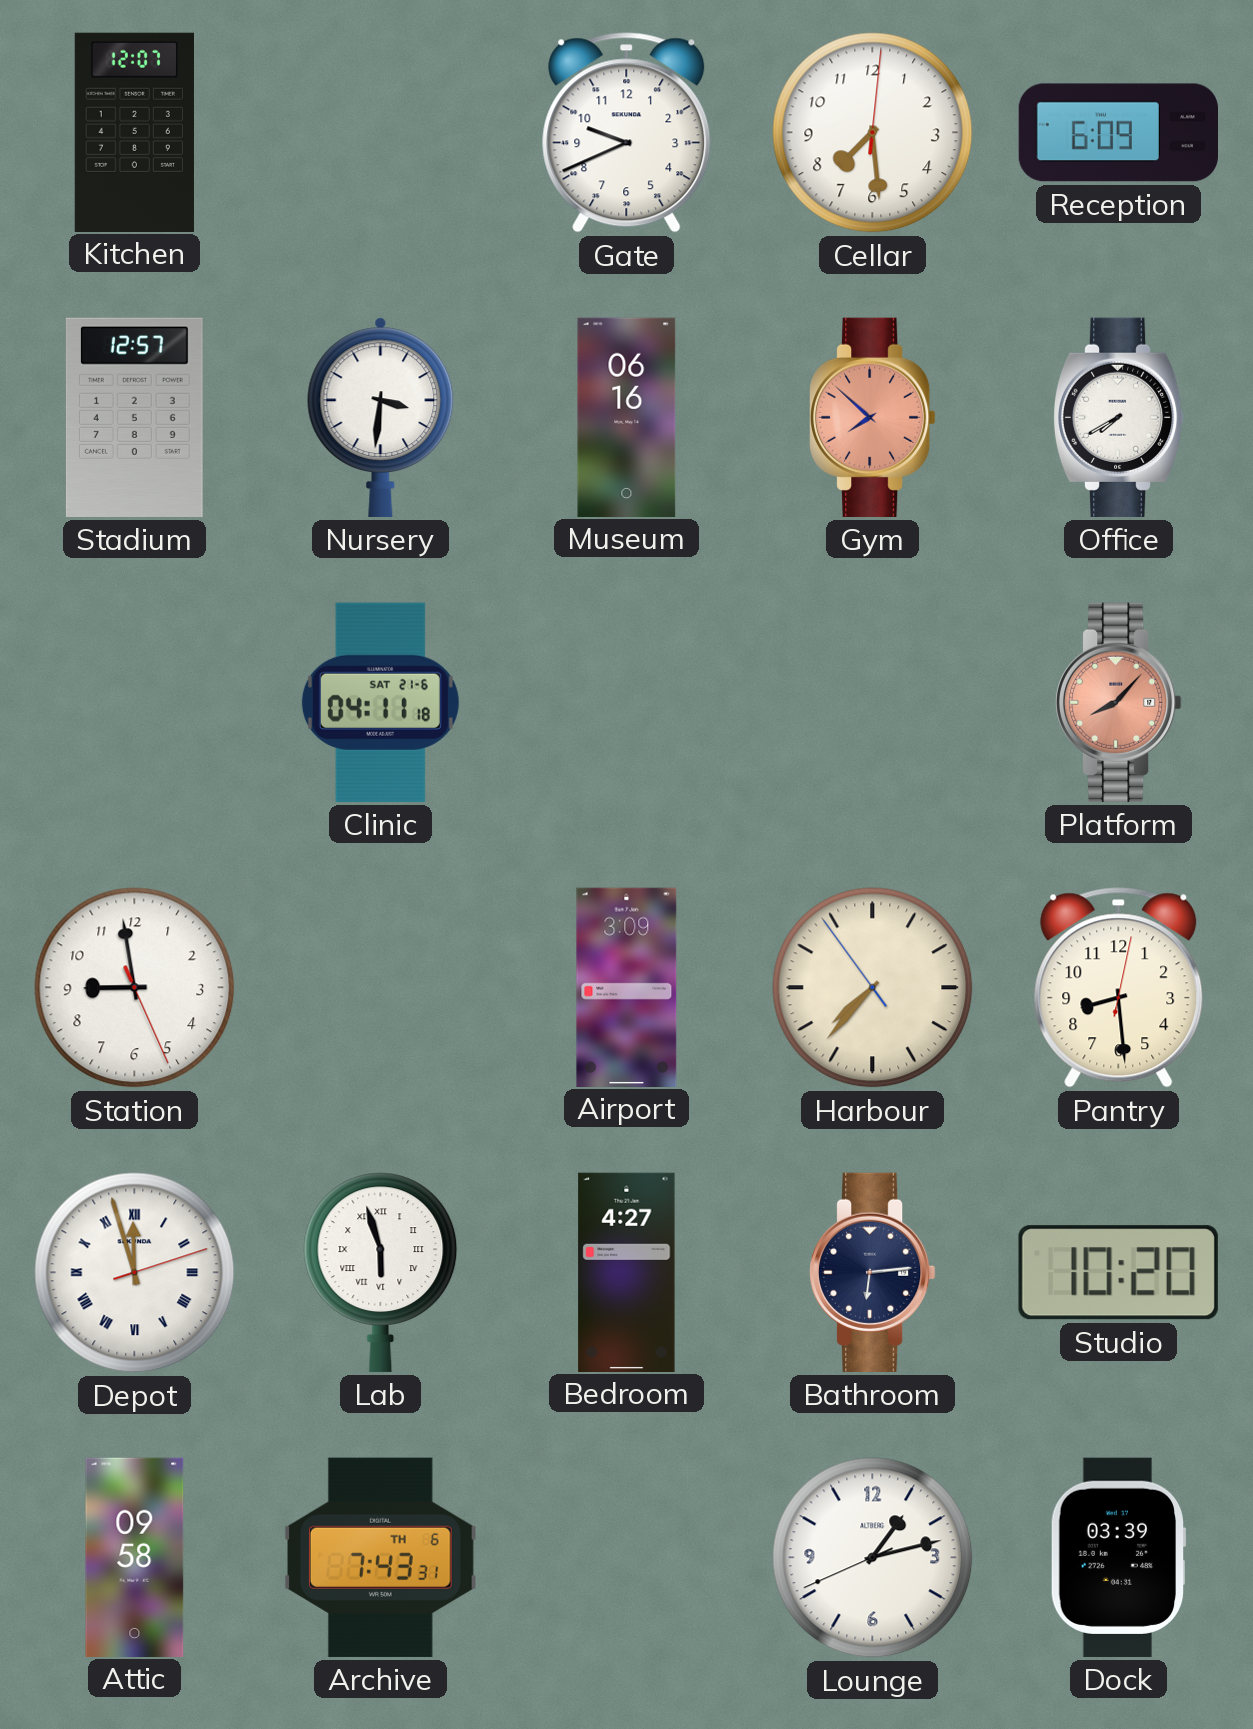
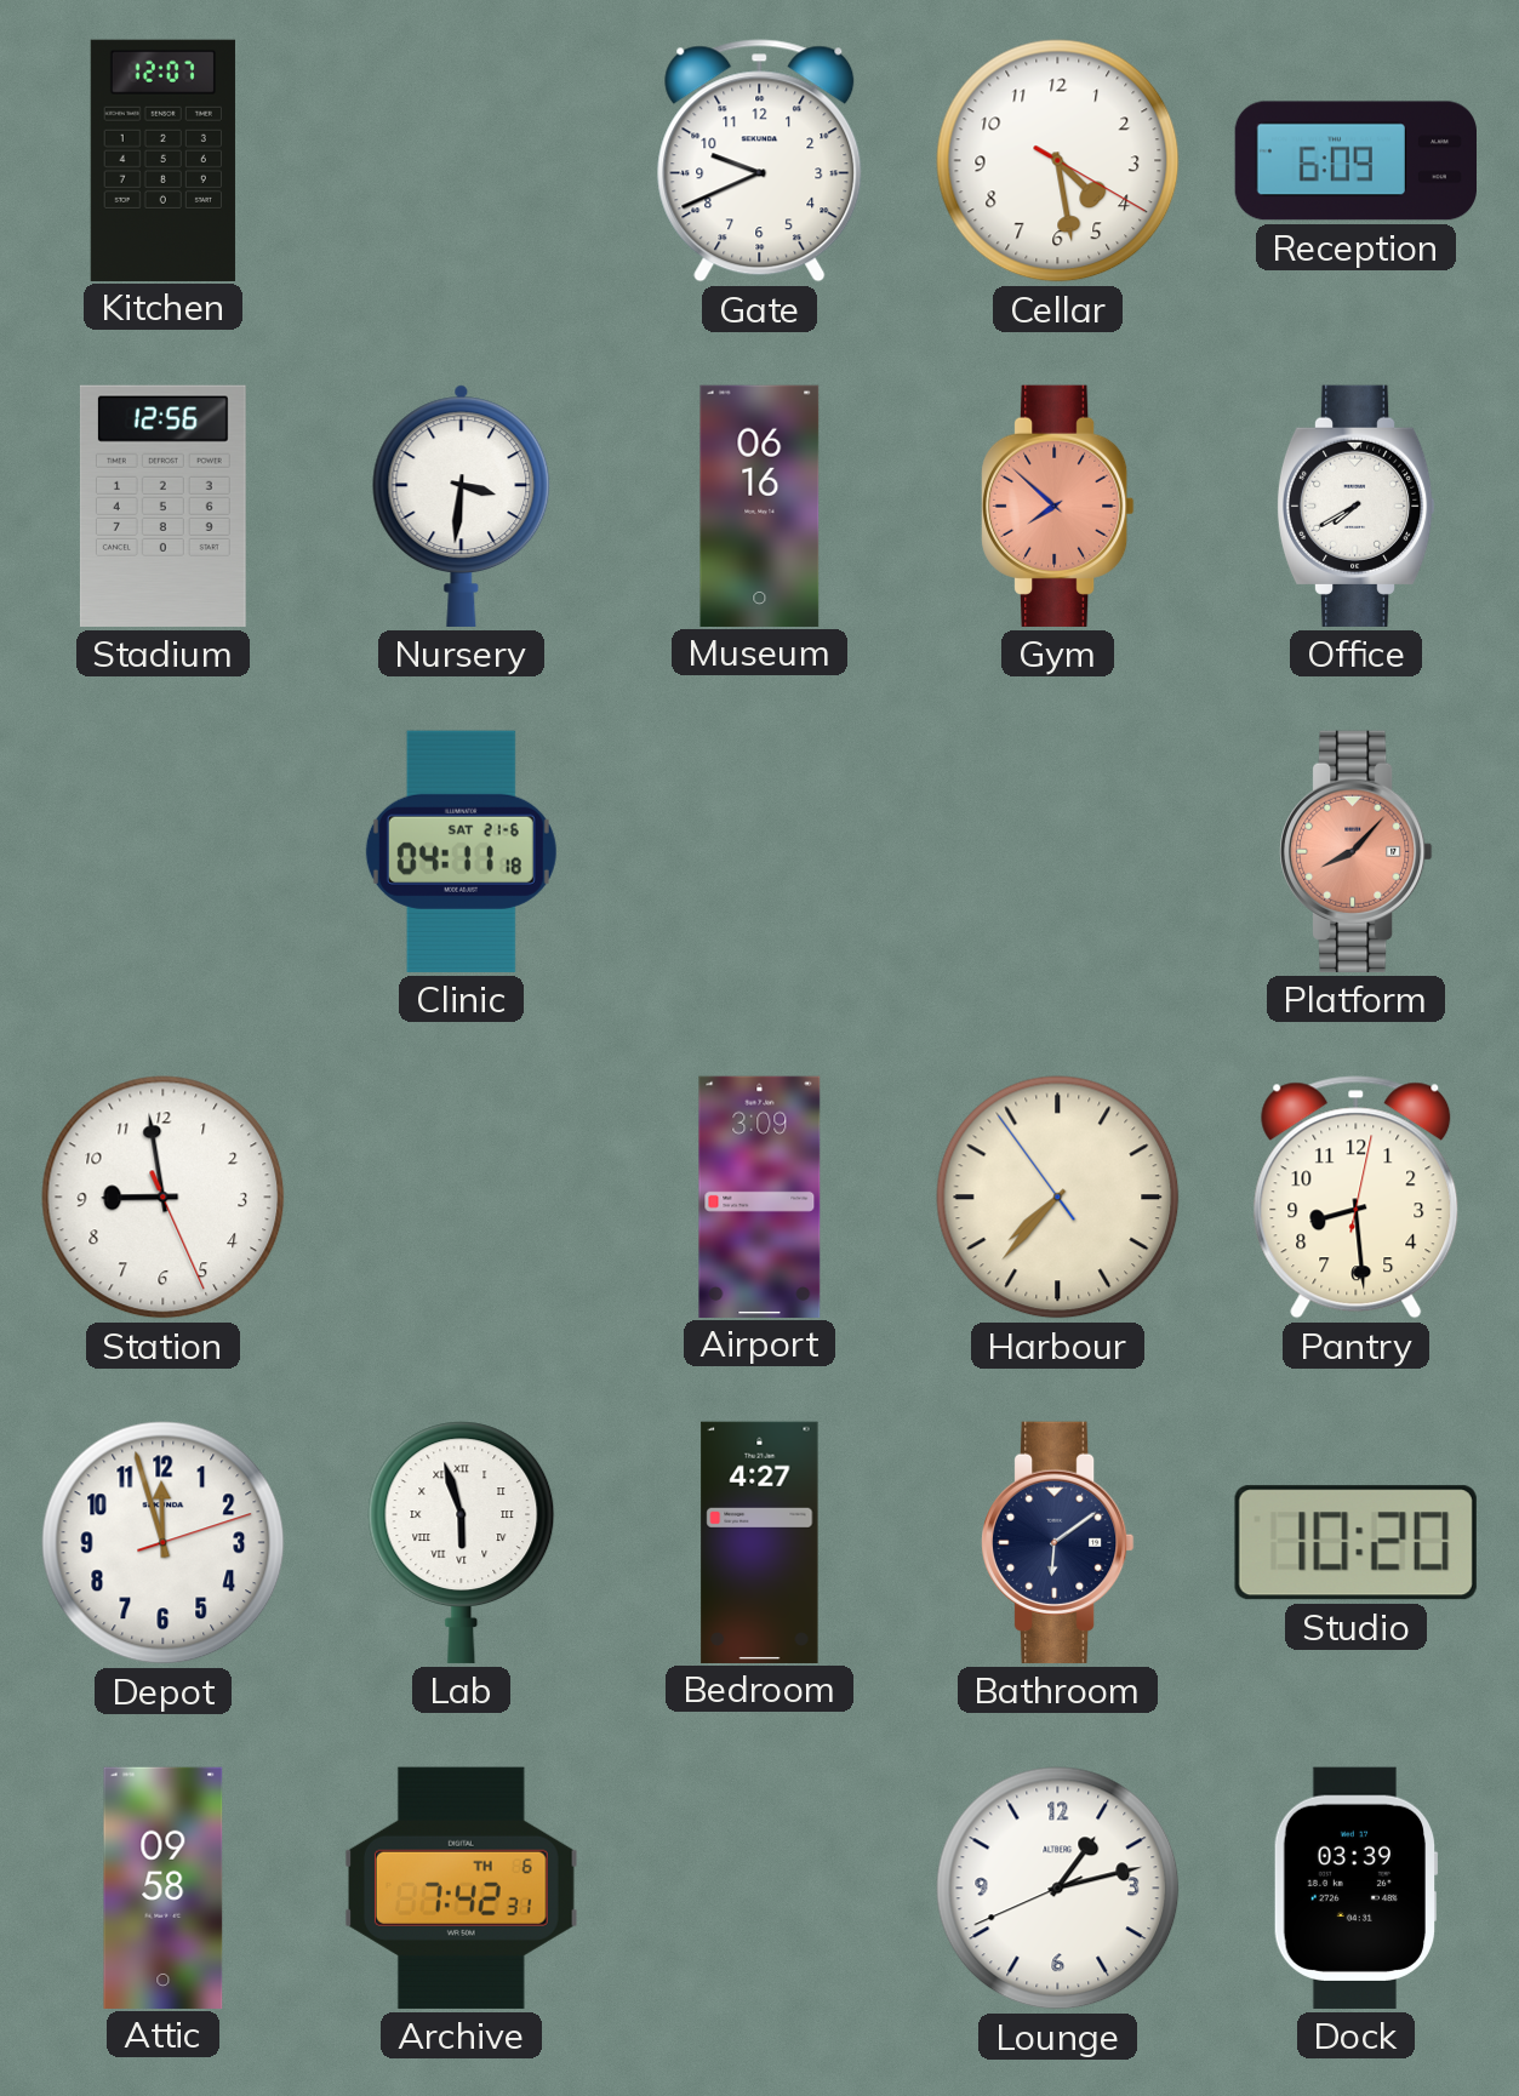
Cellar: 7:29 -> 4:28 (1058, 161)
Stadium: 12:57 -> 12:56 (162, 506)
Depot numerals: Roman -> Arabic (164, 1543)
Bathroom: 6:14 -> 6:09 (1057, 1542)
Archive: 7:43 -> 7:42 (461, 1887)
